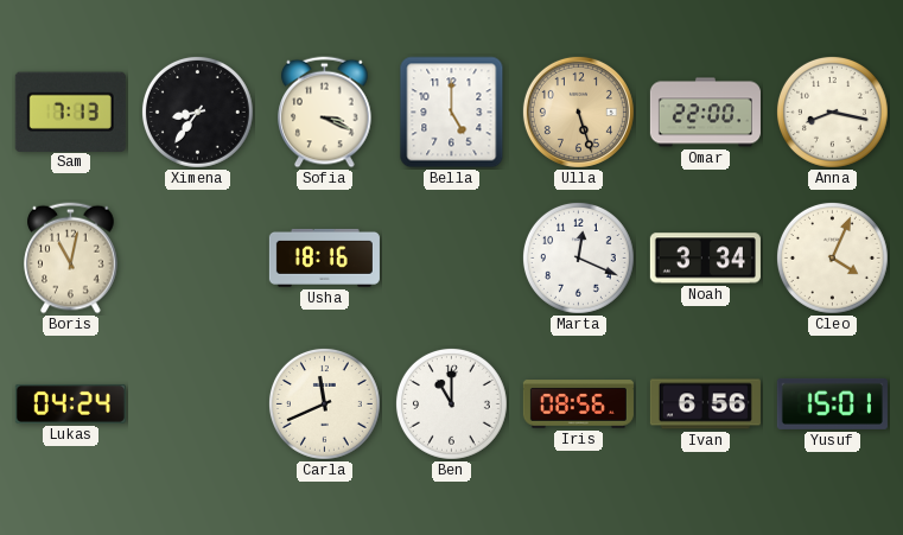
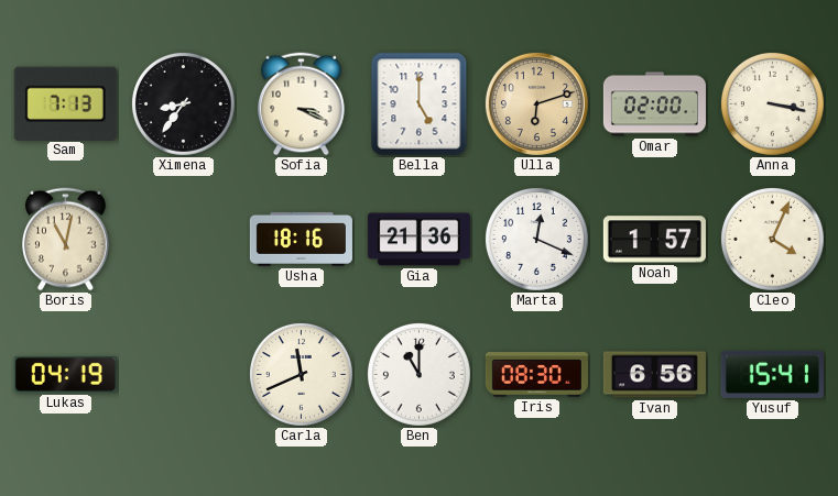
Ulla: 5:27 -> 6:12 (536, 103)
Omar: 22:00 -> 02:00 (654, 104)
Anna: 8:17 -> 3:17 (772, 103)
Gia: none -> 21:36 (418, 240)
Noah: 3:34 -> 1:57 (654, 240)
Lukas: 04:24 -> 04:19 (65, 374)
Iris: 08:56 -> 08:30 (536, 375)
Yusuf: 15:01 -> 15:41 (772, 374)
